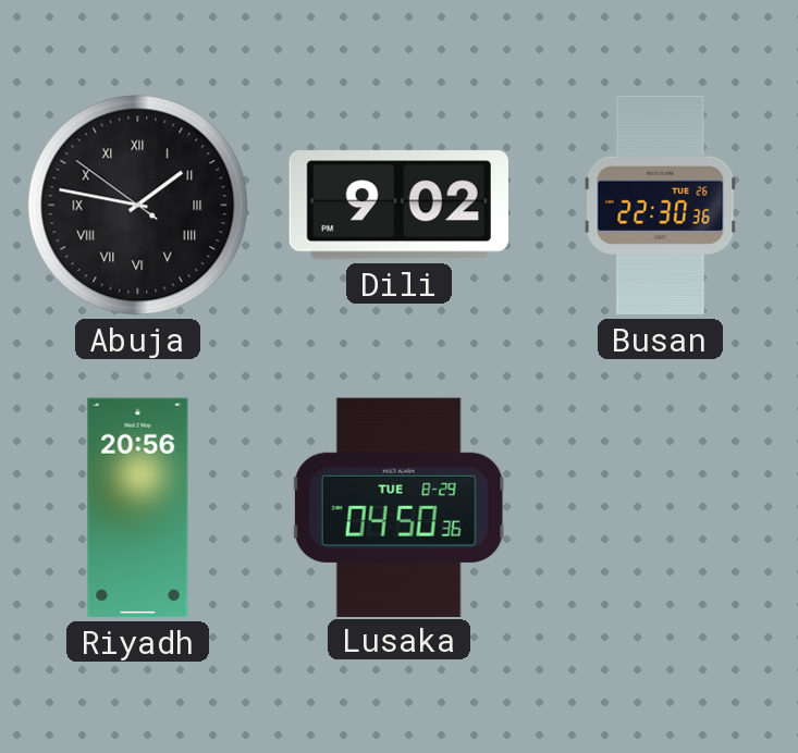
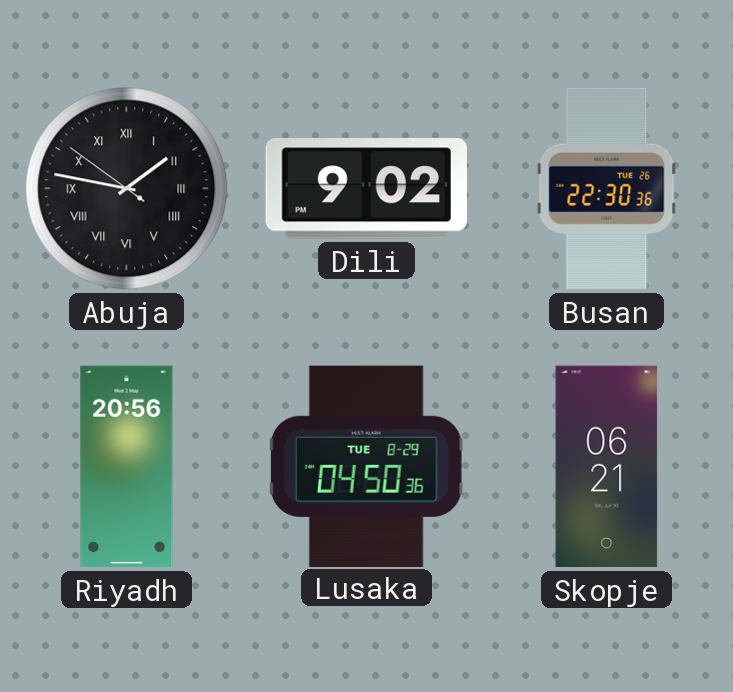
Skopje: none -> 06:21 (607, 467)
